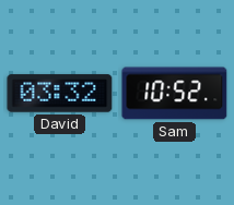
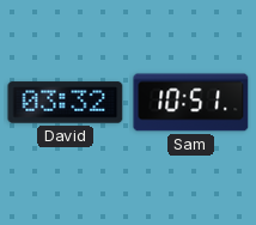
Sam: 10:52 -> 10:51 (191, 103)
